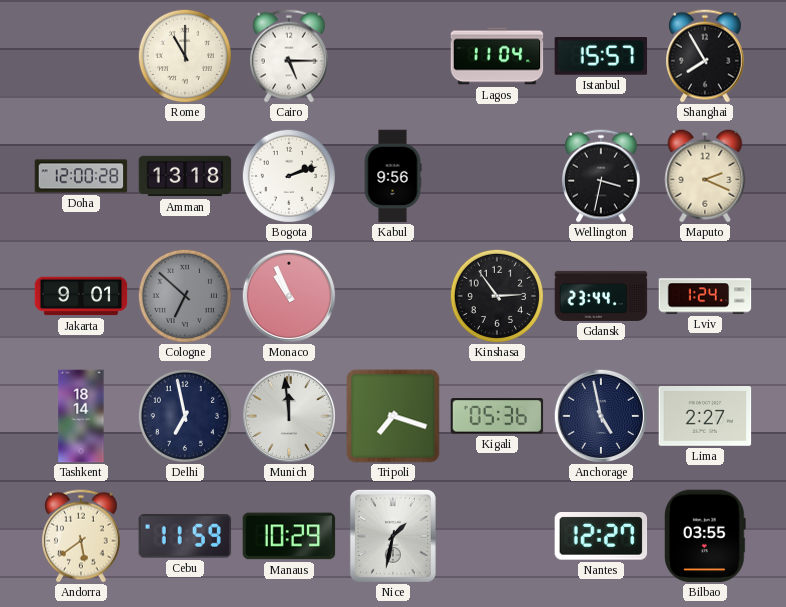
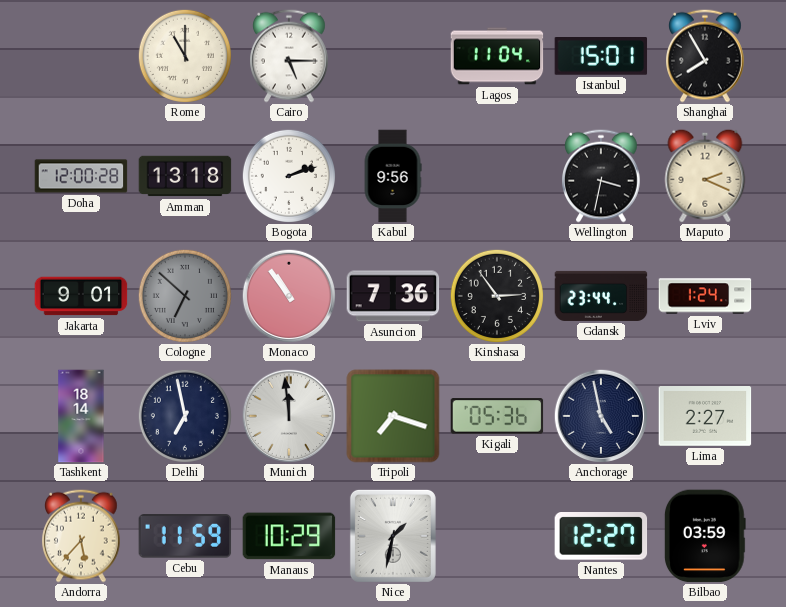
Istanbul: 15:57 -> 15:01 (601, 57)
Monaco: 10:56 -> 10:54 (288, 295)
Asuncion: none -> 7:36 (393, 296)
Andorra: 5:39 -> 5:37 (82, 536)
Bilbao: 03:55 -> 03:59 (705, 536)
